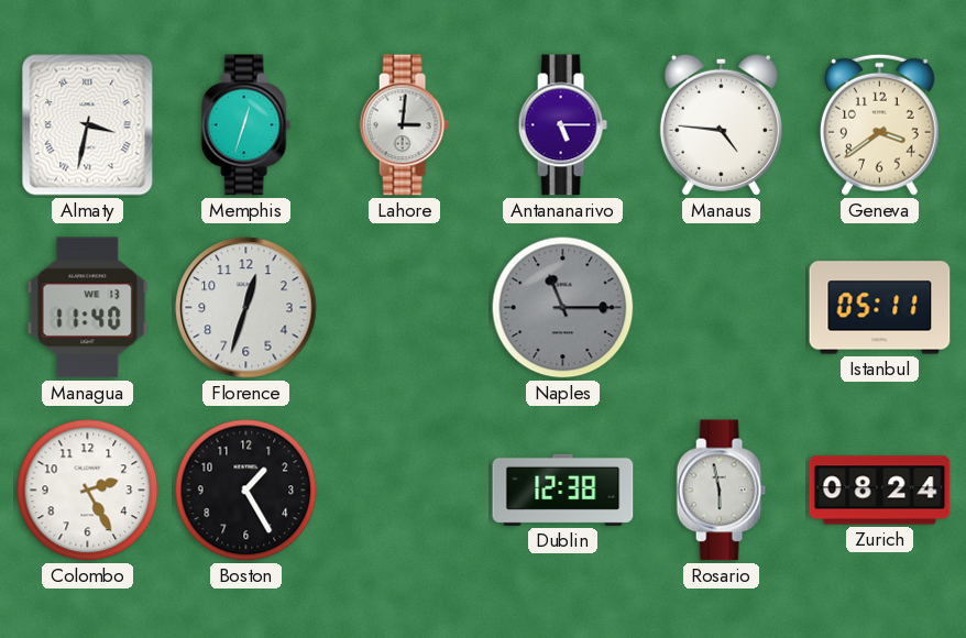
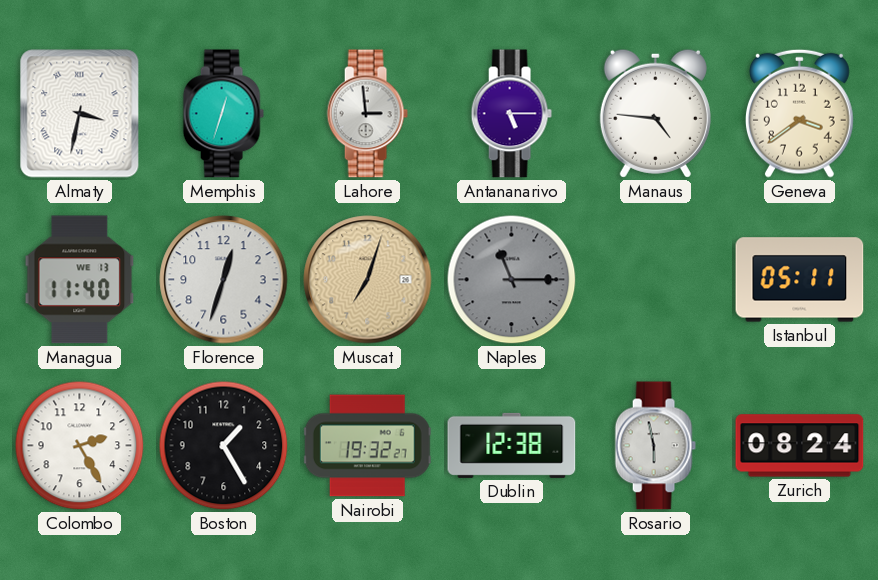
Lahore: 3:01 -> 2:59 (367, 114)
Muscat: none -> 7:03 (368, 280)
Nairobi: none -> 19:32 (367, 446)
